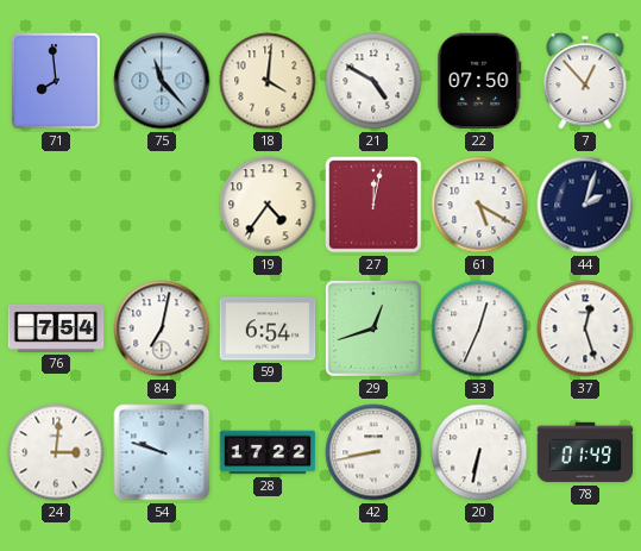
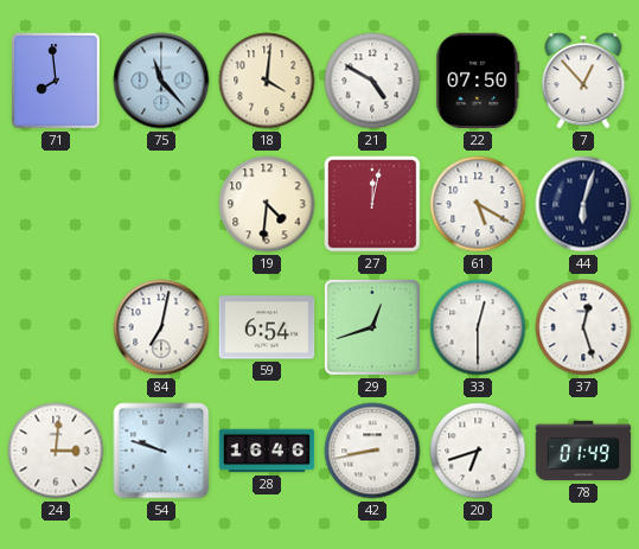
19: 4:36 -> 4:31 (267, 204)
44: 2:03 -> 6:03 (583, 204)
76: 7:54 -> none (56, 328)
33: 12:34 -> 12:30 (478, 327)
28: 17:22 -> 16:46 (267, 451)
20: 6:32 -> 6:42 (478, 451)
